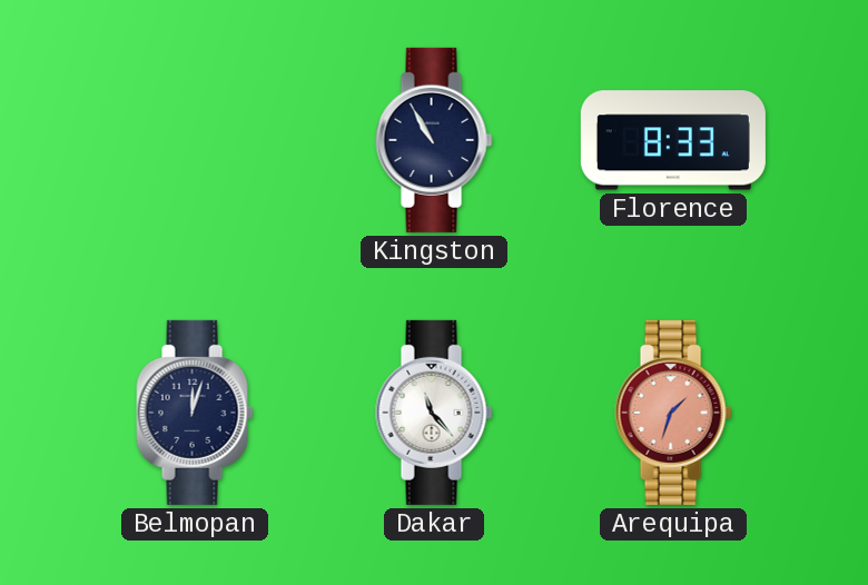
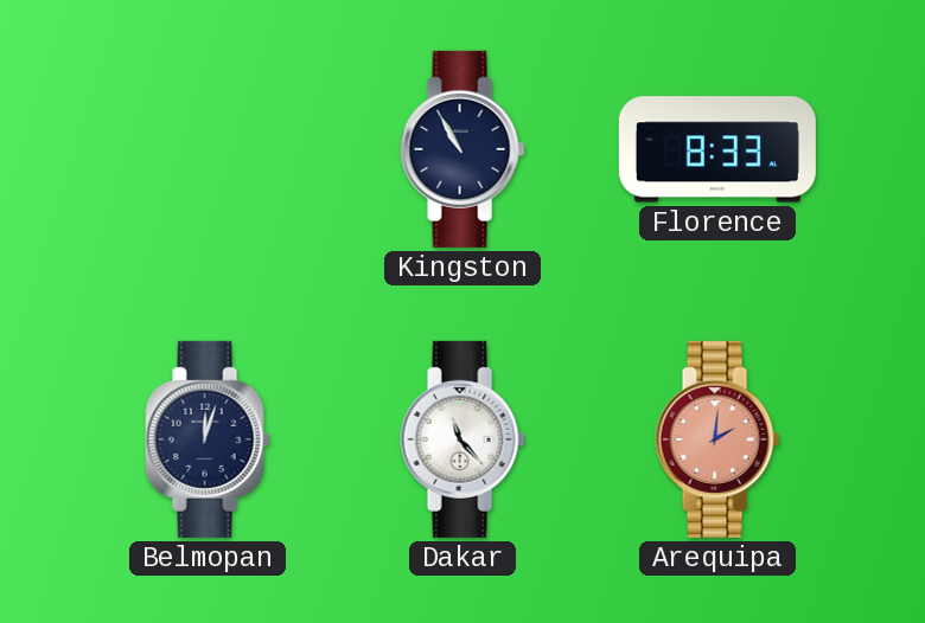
Arequipa: 1:33 -> 2:01 (717, 439)
